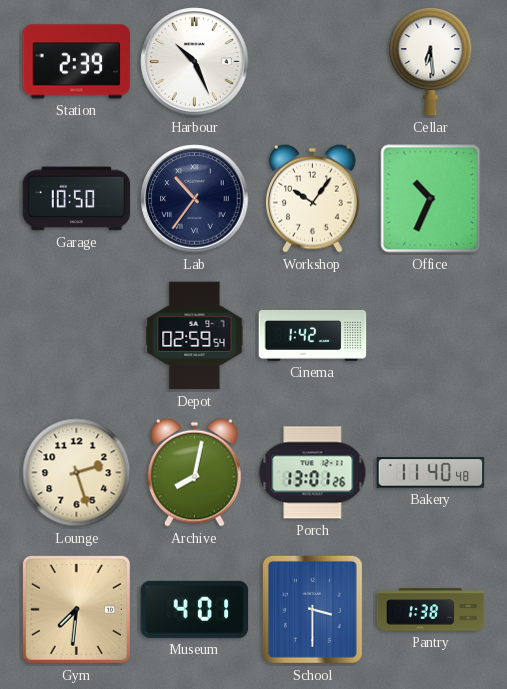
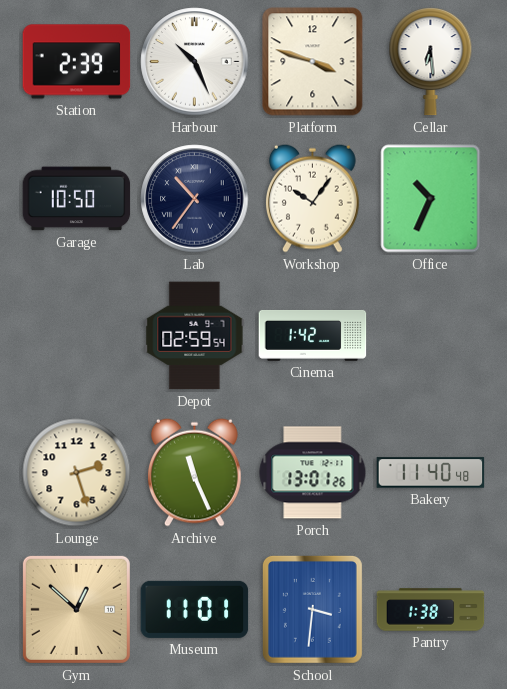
Platform: none -> 3:48 (313, 62)
Archive: 8:02 -> 11:26 (194, 472)
Gym: 7:31 -> 12:52 (76, 609)
Museum: 4:01 -> 11:01 (195, 609)
School: 3:30 -> 3:31 (312, 609)
